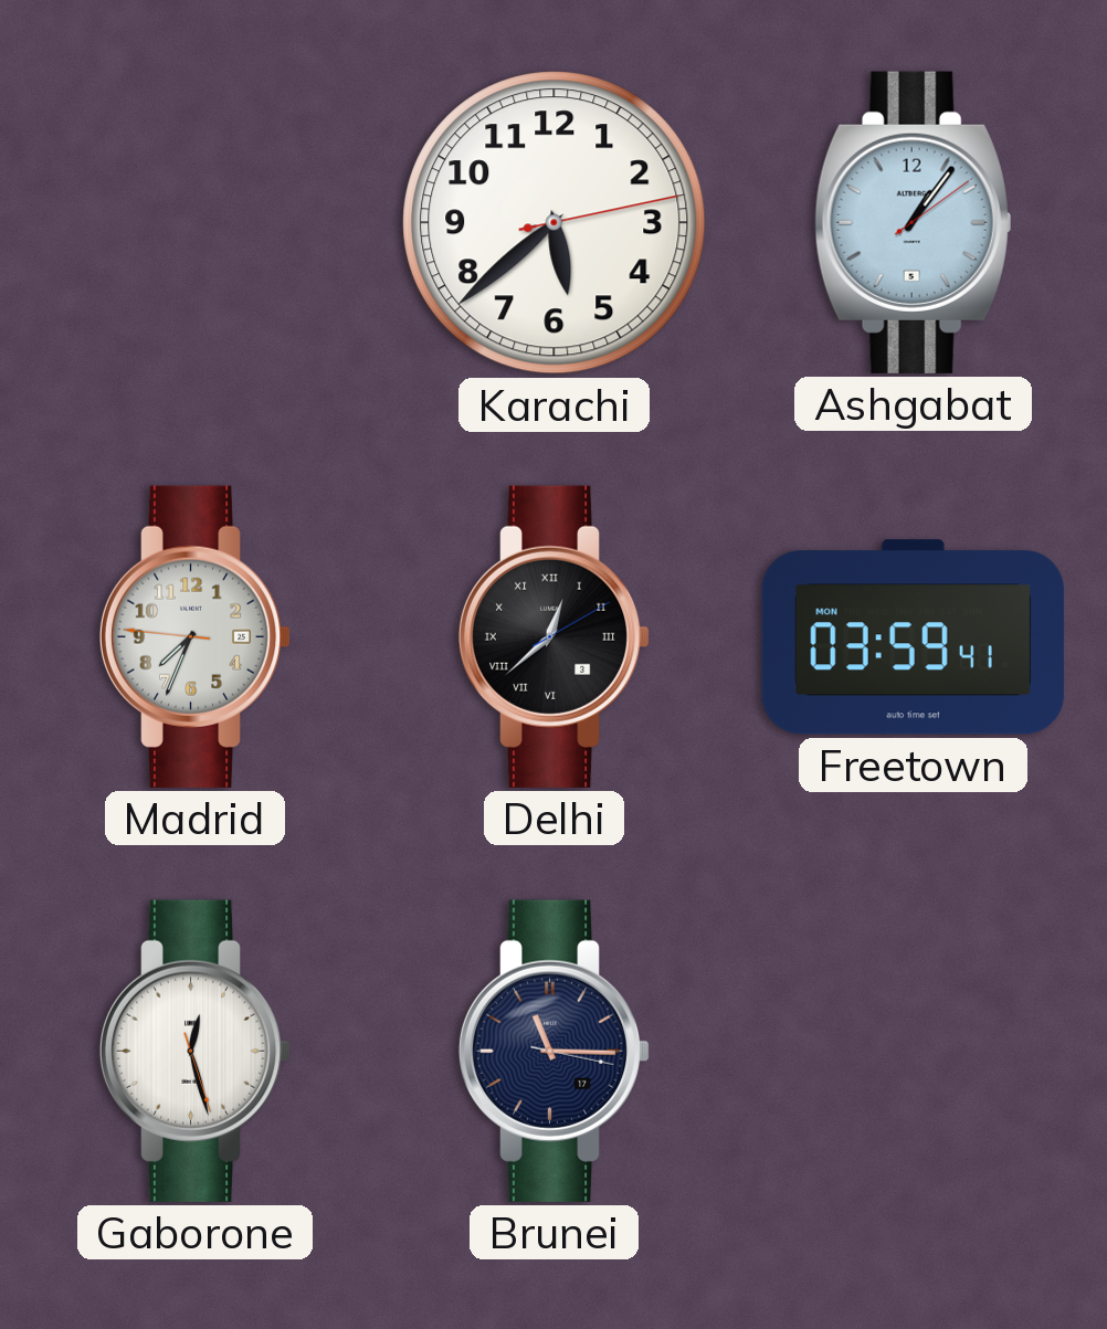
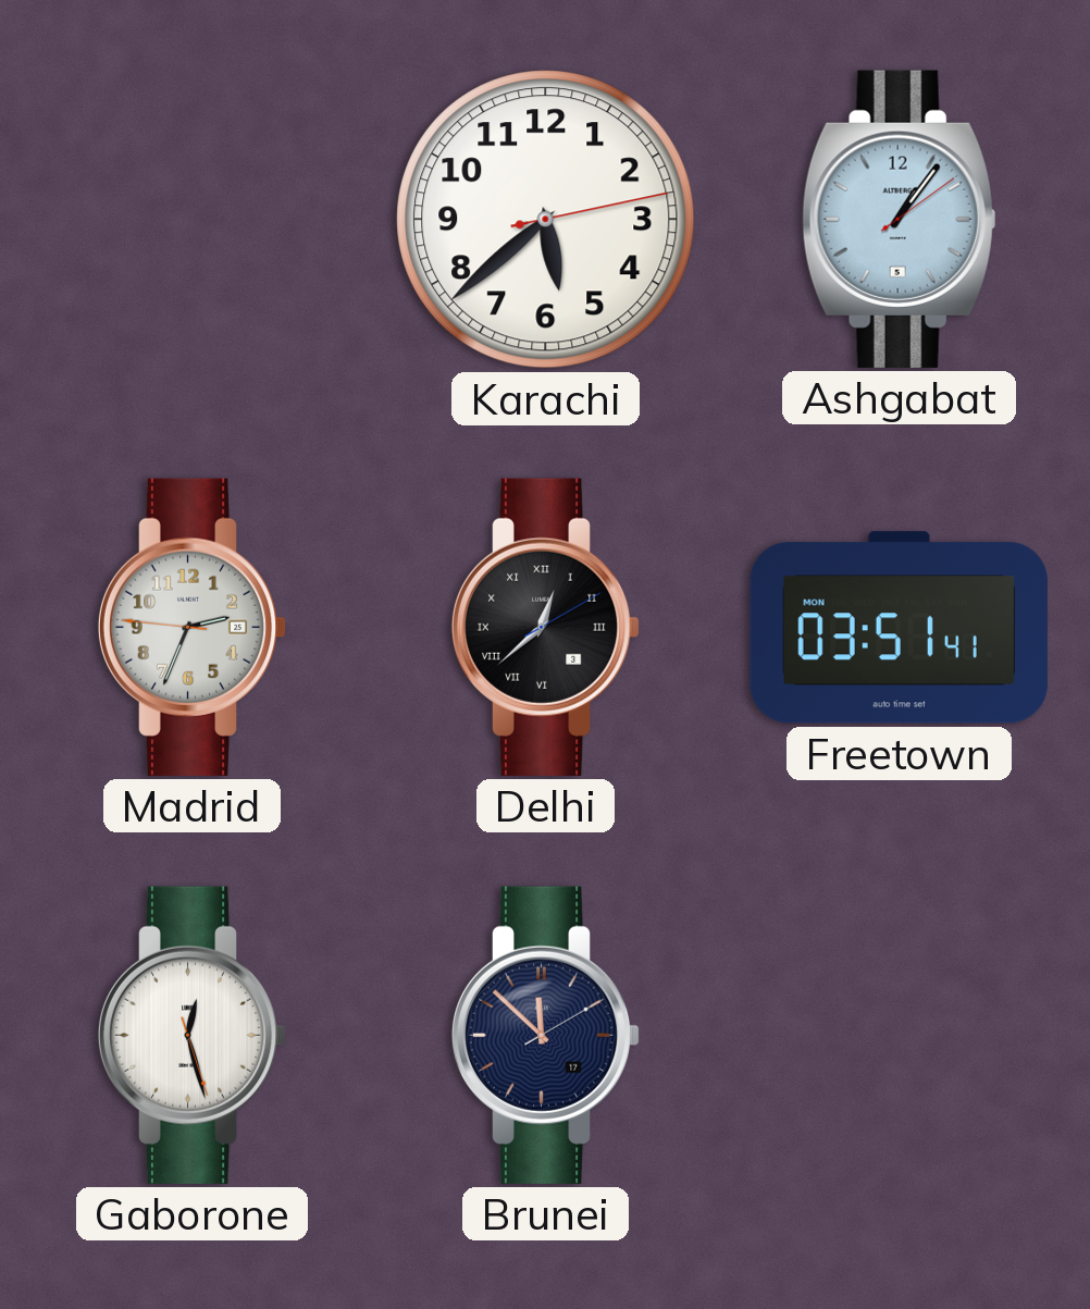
Madrid: 7:33 -> 2:33 (193, 627)
Freetown: 03:59 -> 03:51 (899, 628)
Brunei: 11:15 -> 11:52 (546, 1035)
